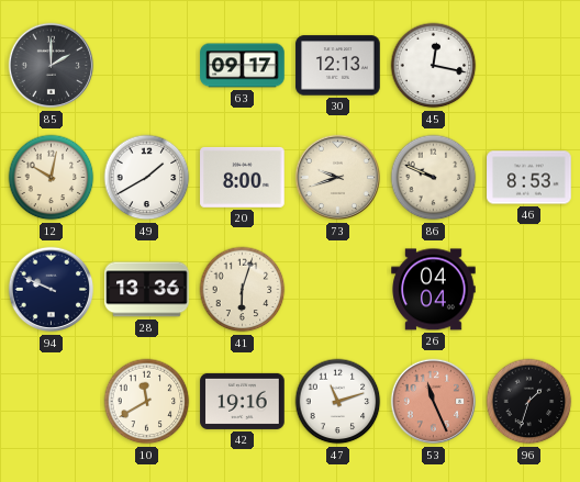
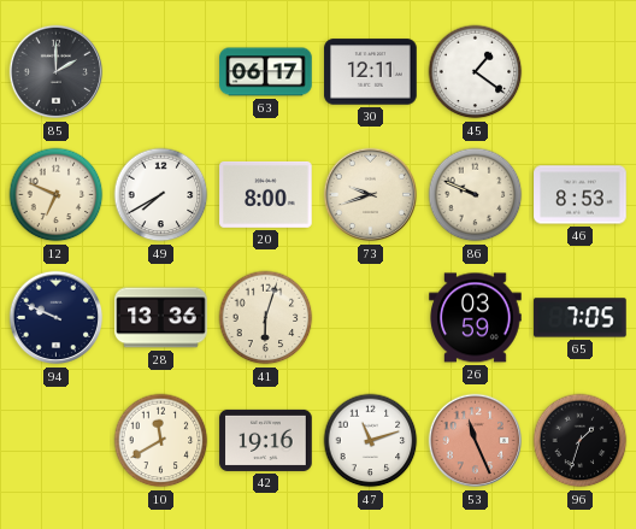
63: 09:17 -> 06:17 (266, 72)
30: 12:13 -> 12:11 (371, 72)
45: 12:17 -> 1:21 (476, 72)
12: 10:02 -> 6:49 (57, 195)
49: 1:40 -> 7:40 (161, 195)
26: 04:04 -> 03:59 (476, 318)
65: none -> 7:05 (581, 318)
